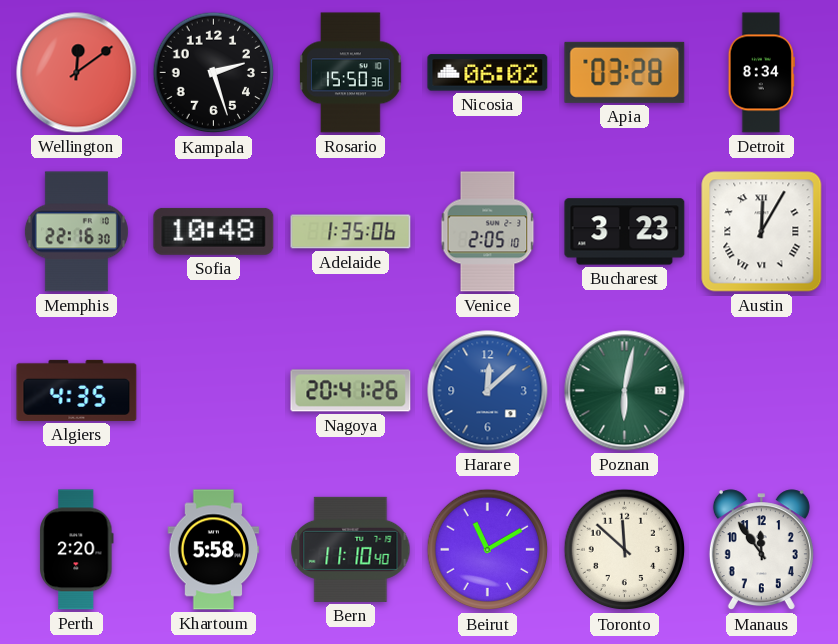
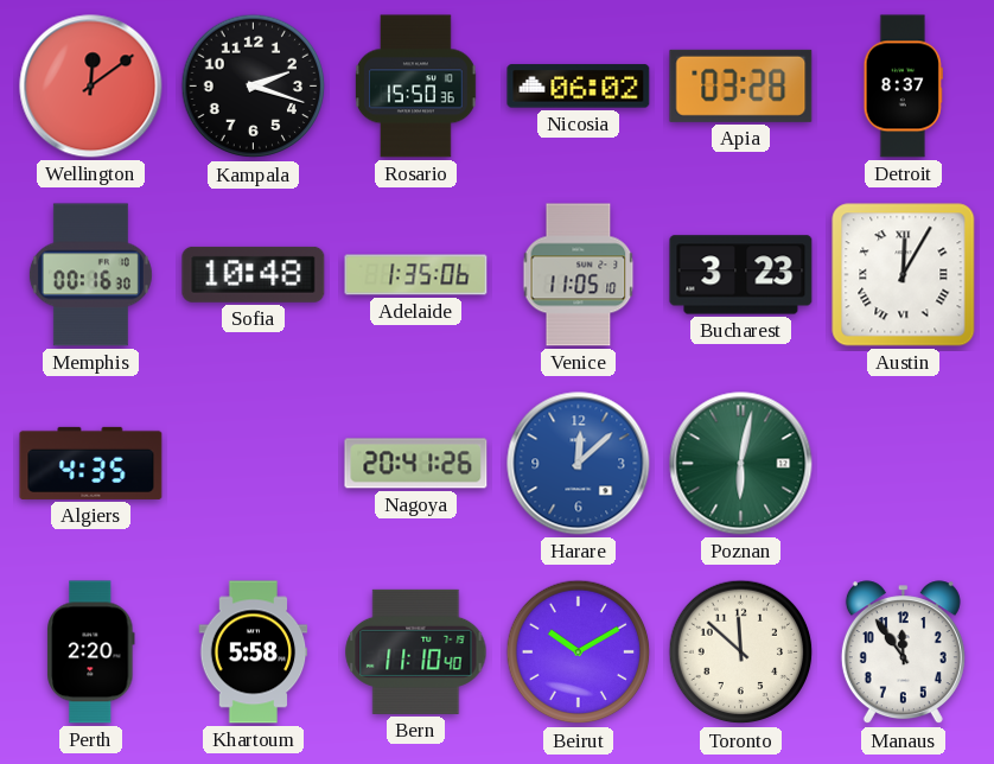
Kampala: 2:27 -> 2:18 (254, 87)
Detroit: 8:34 -> 8:37 (903, 87)
Memphis: 22:16 -> 00:16 (90, 275)
Venice: 2:05 -> 11:05 (579, 275)
Beirut: 11:10 -> 10:10 (579, 652)
